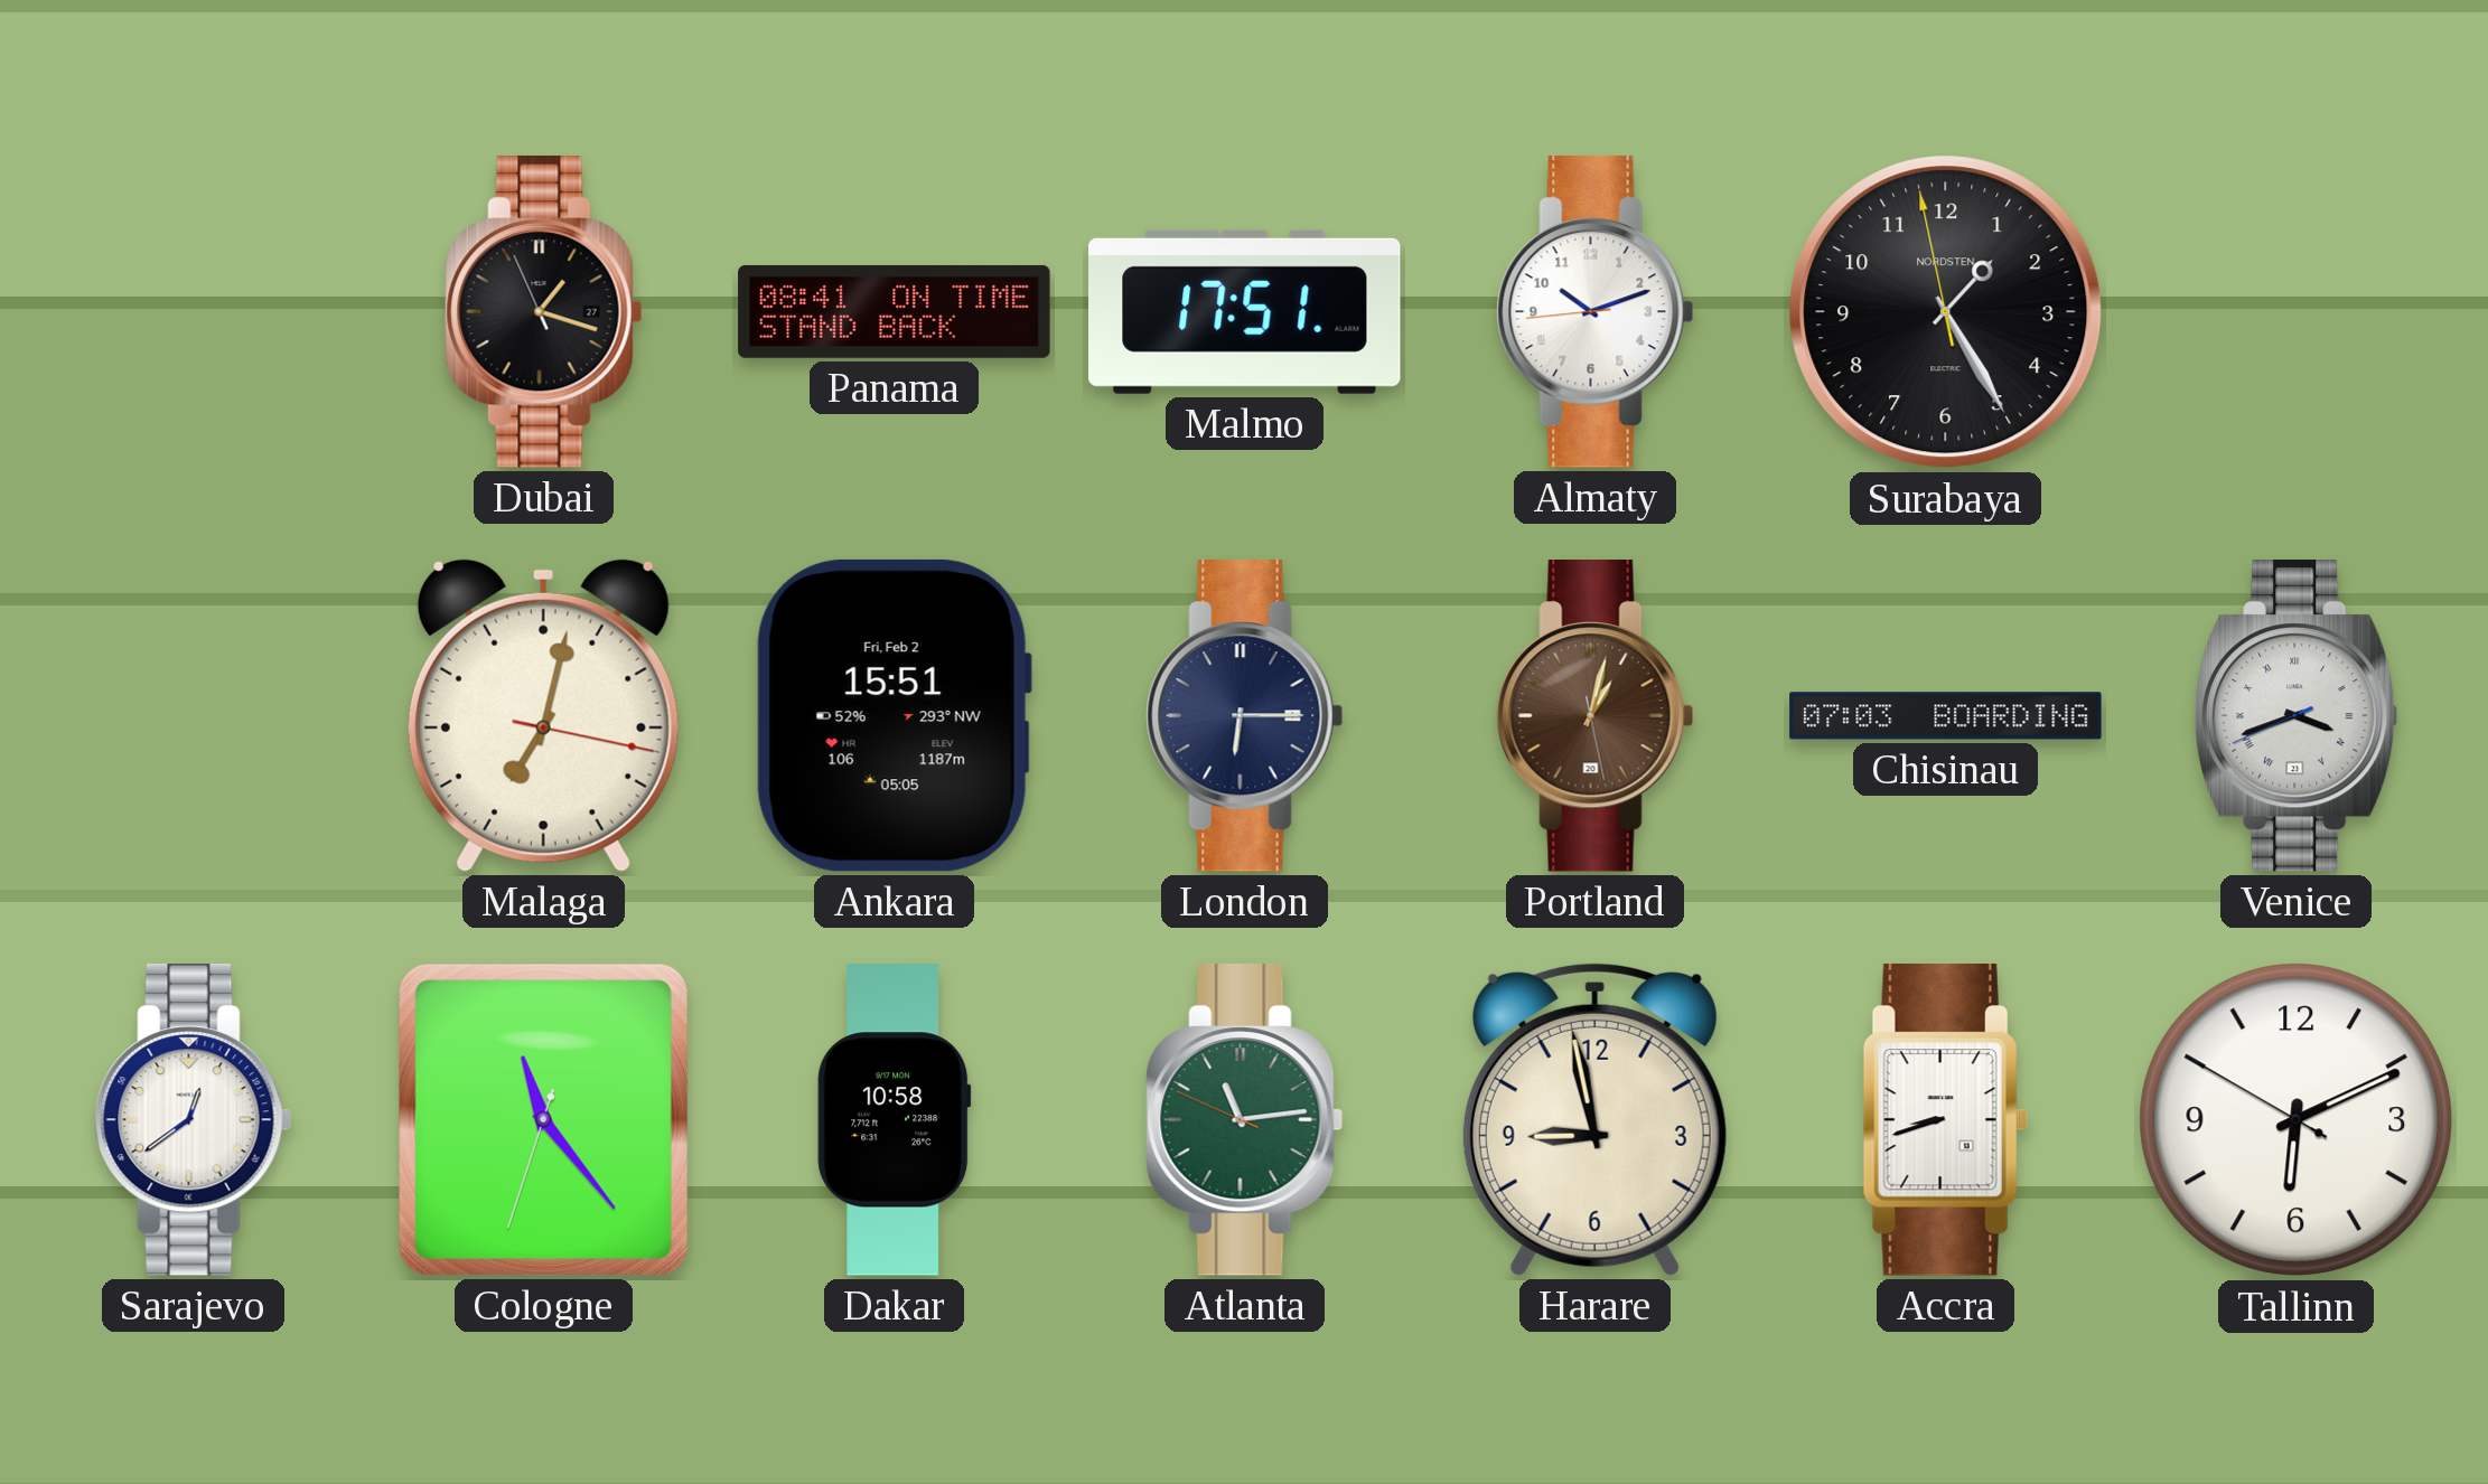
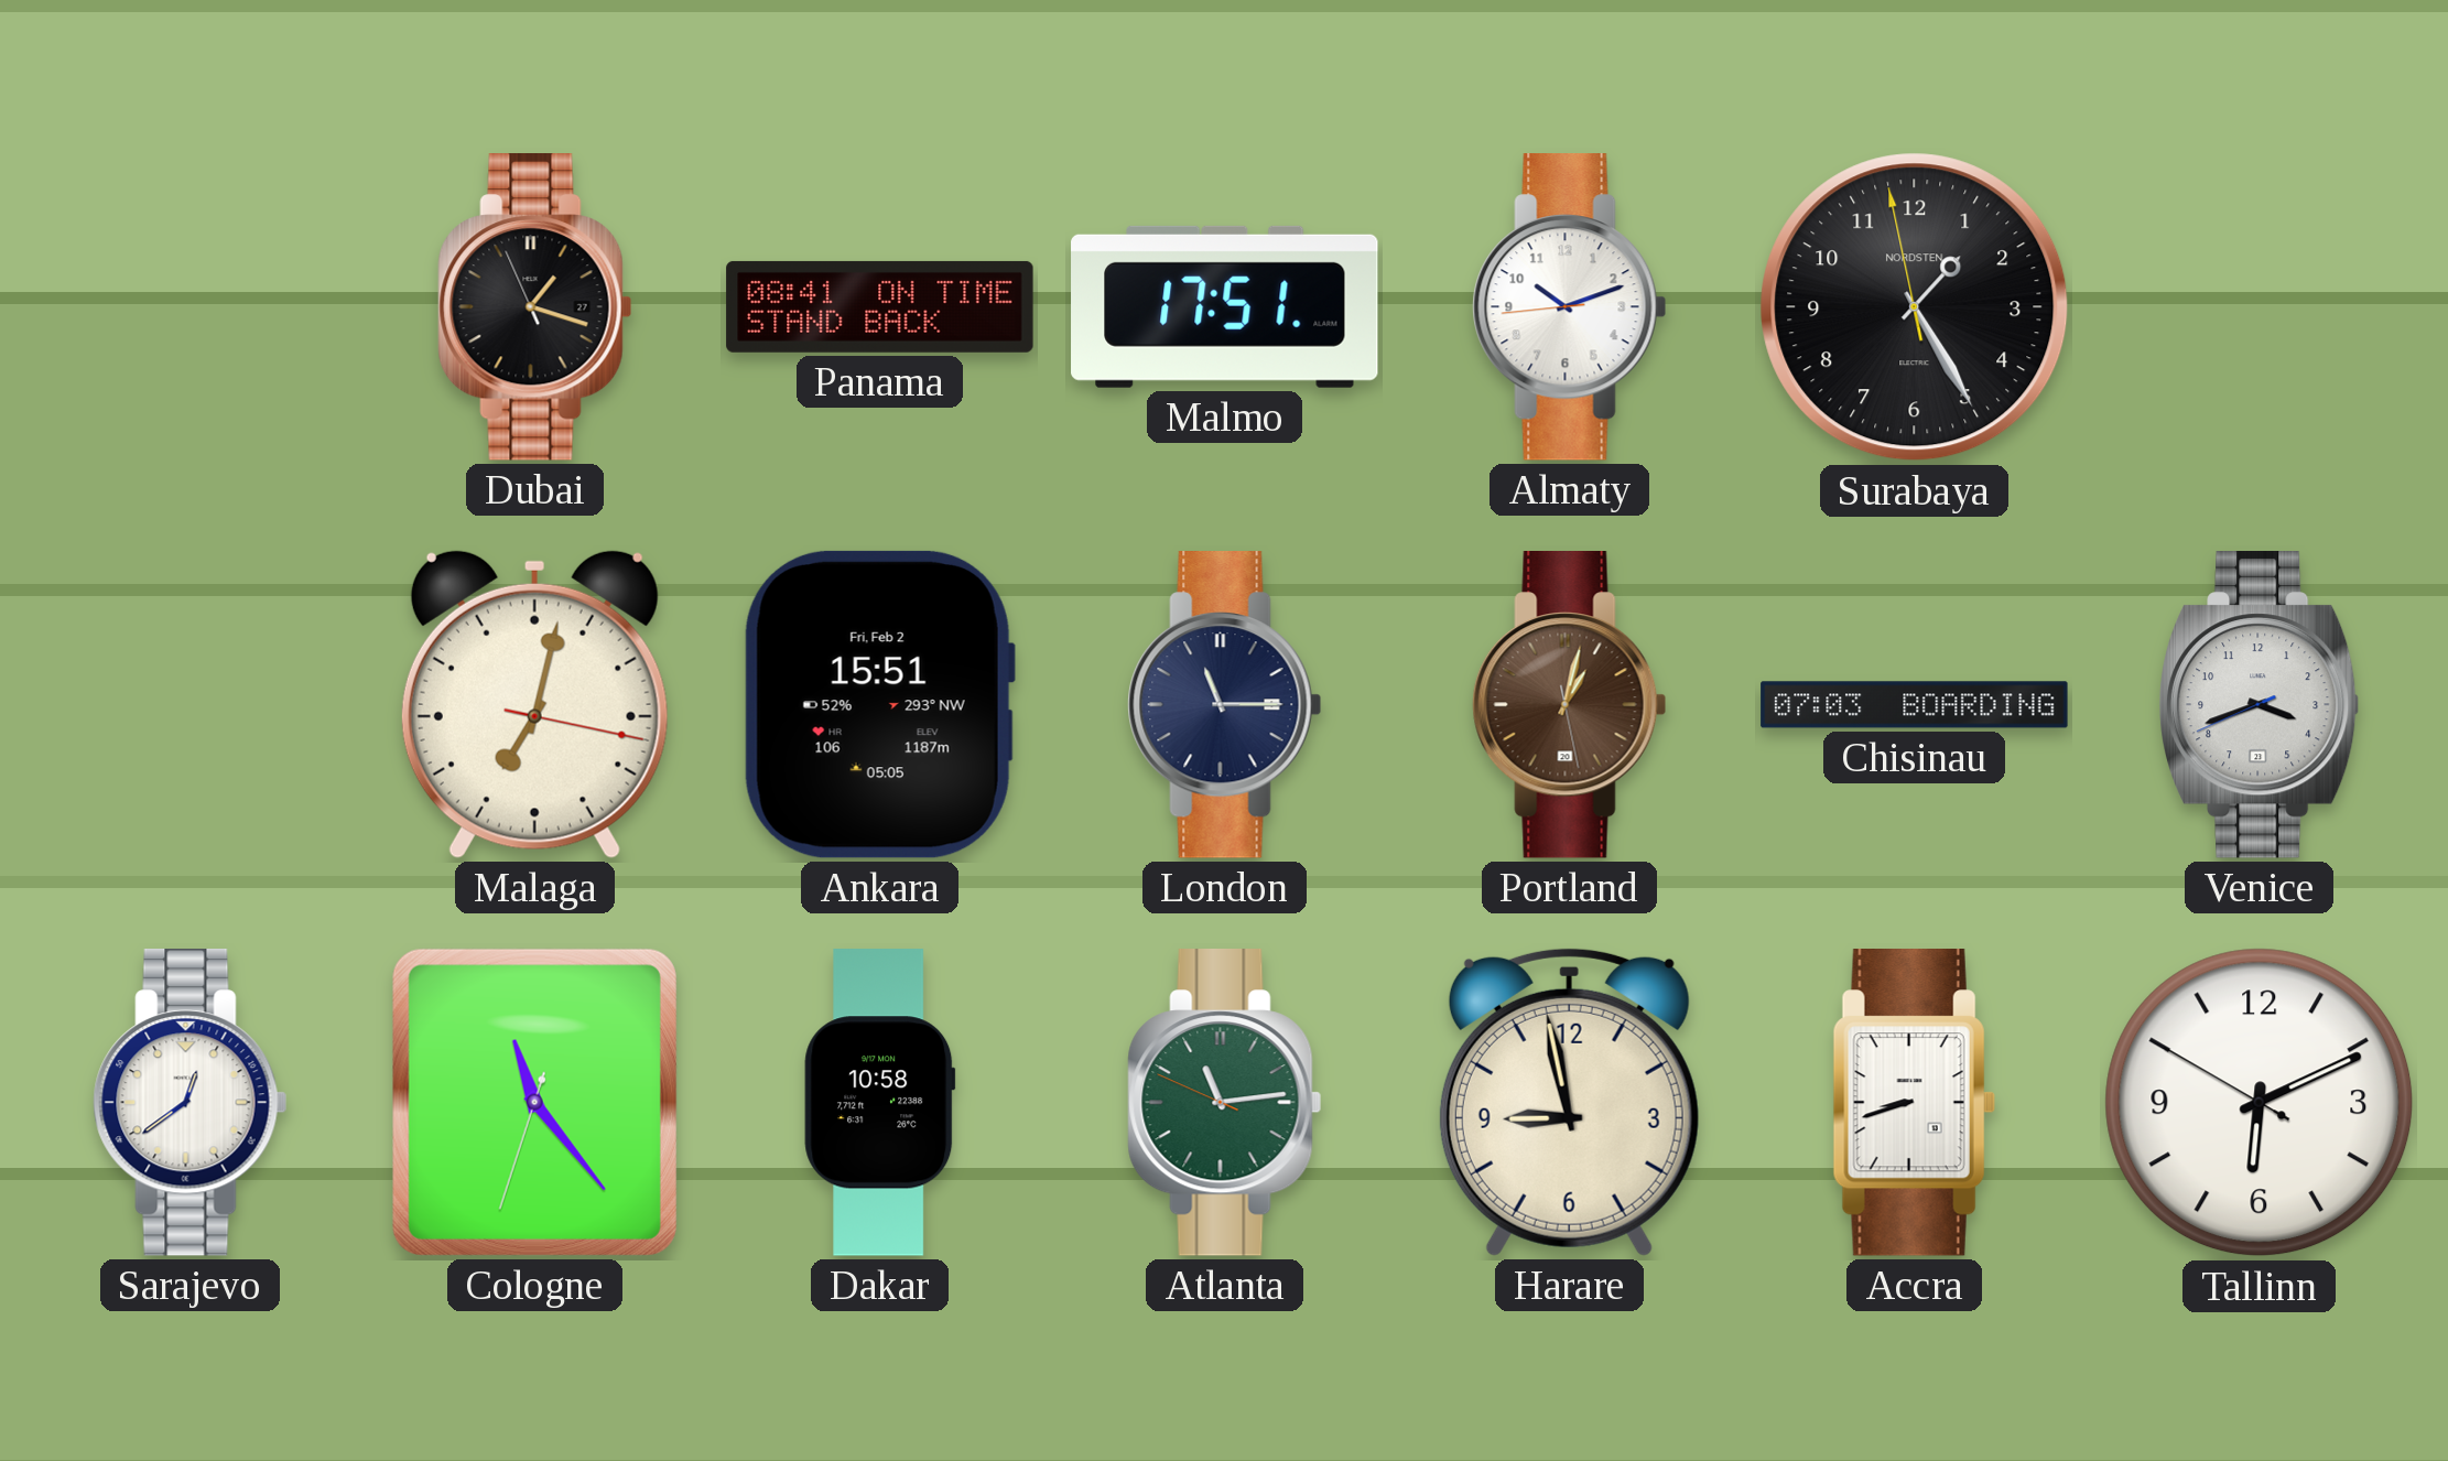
London: 6:15 -> 11:15 (1225, 705)
Venice numerals: Roman -> Arabic (2260, 705)
